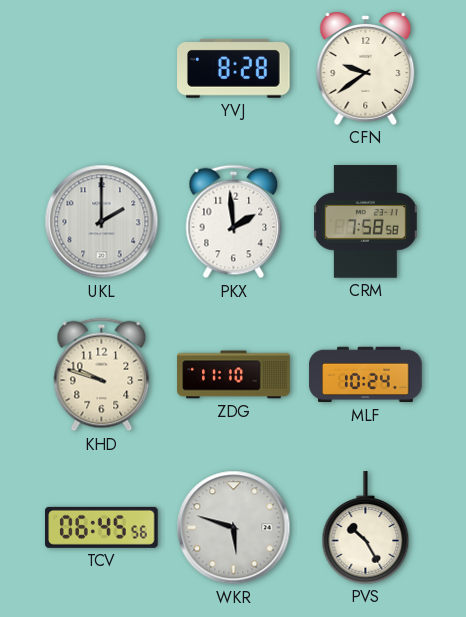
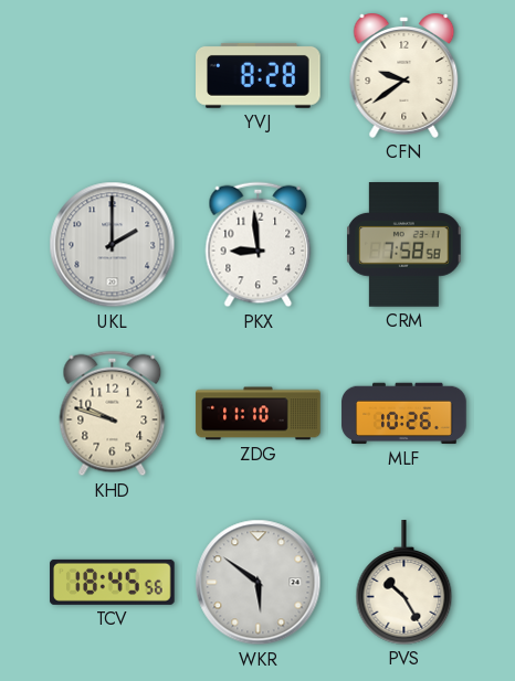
PKX: 1:59 -> 8:59 (259, 245)
MLF: 10:24 -> 10:26 (404, 414)
TCV: 06:45 -> 18:45 (113, 582)
WKR: 5:48 -> 5:51 (259, 583)
